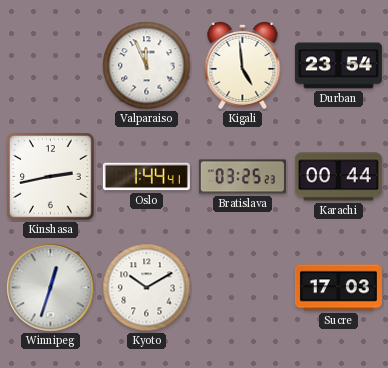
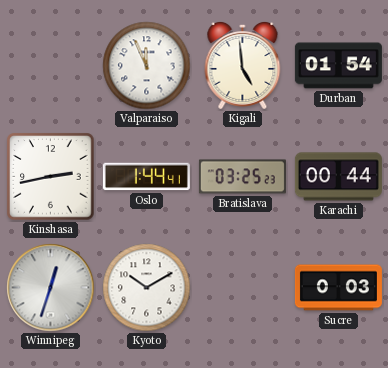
Durban: 23:54 -> 01:54 (338, 66)
Sucre: 17:03 -> 0:03 (338, 288)
